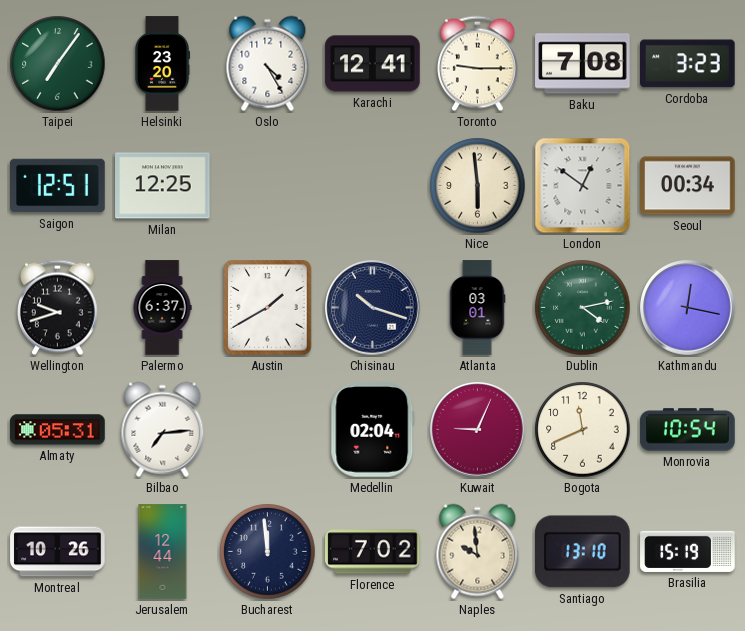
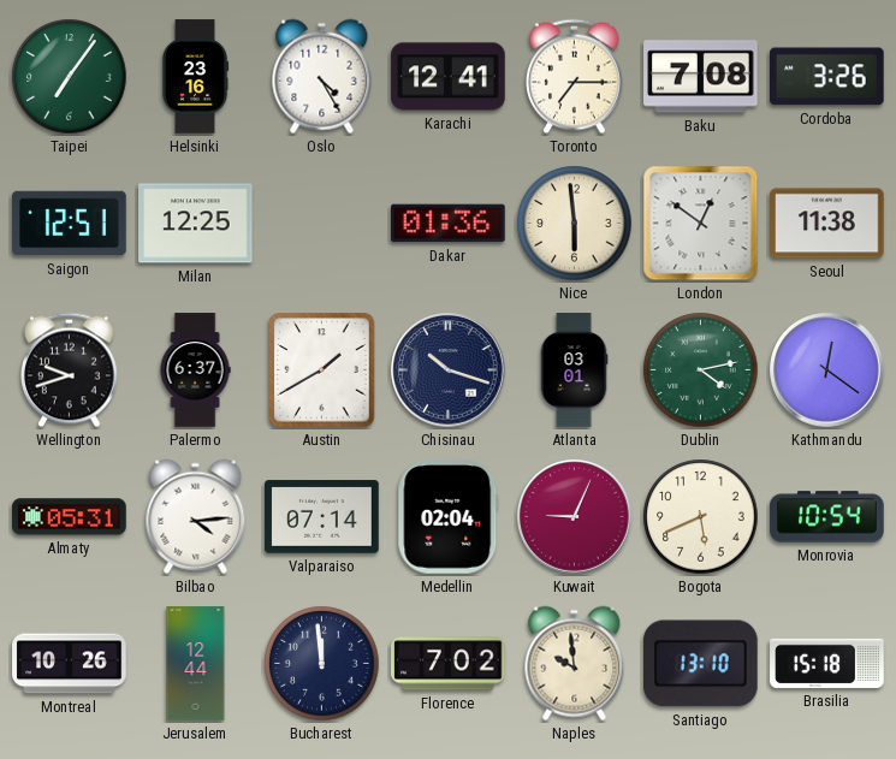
Helsinki: 23:20 -> 23:16 (195, 77)
Toronto: 9:15 -> 7:15 (575, 77)
Cordoba: 3:23 -> 3:26 (827, 77)
Dakar: none -> 01:36 (449, 224)
Seoul: 00:34 -> 11:38 (827, 224)
Kathmandu: 12:17 -> 12:21 (827, 370)
Bilbao: 7:14 -> 4:14 (196, 517)
Valparaiso: none -> 07:14 (322, 517)
Bogota: 11:41 -> 5:41 (701, 517)
Brasilia: 15:19 -> 15:18 (827, 663)
